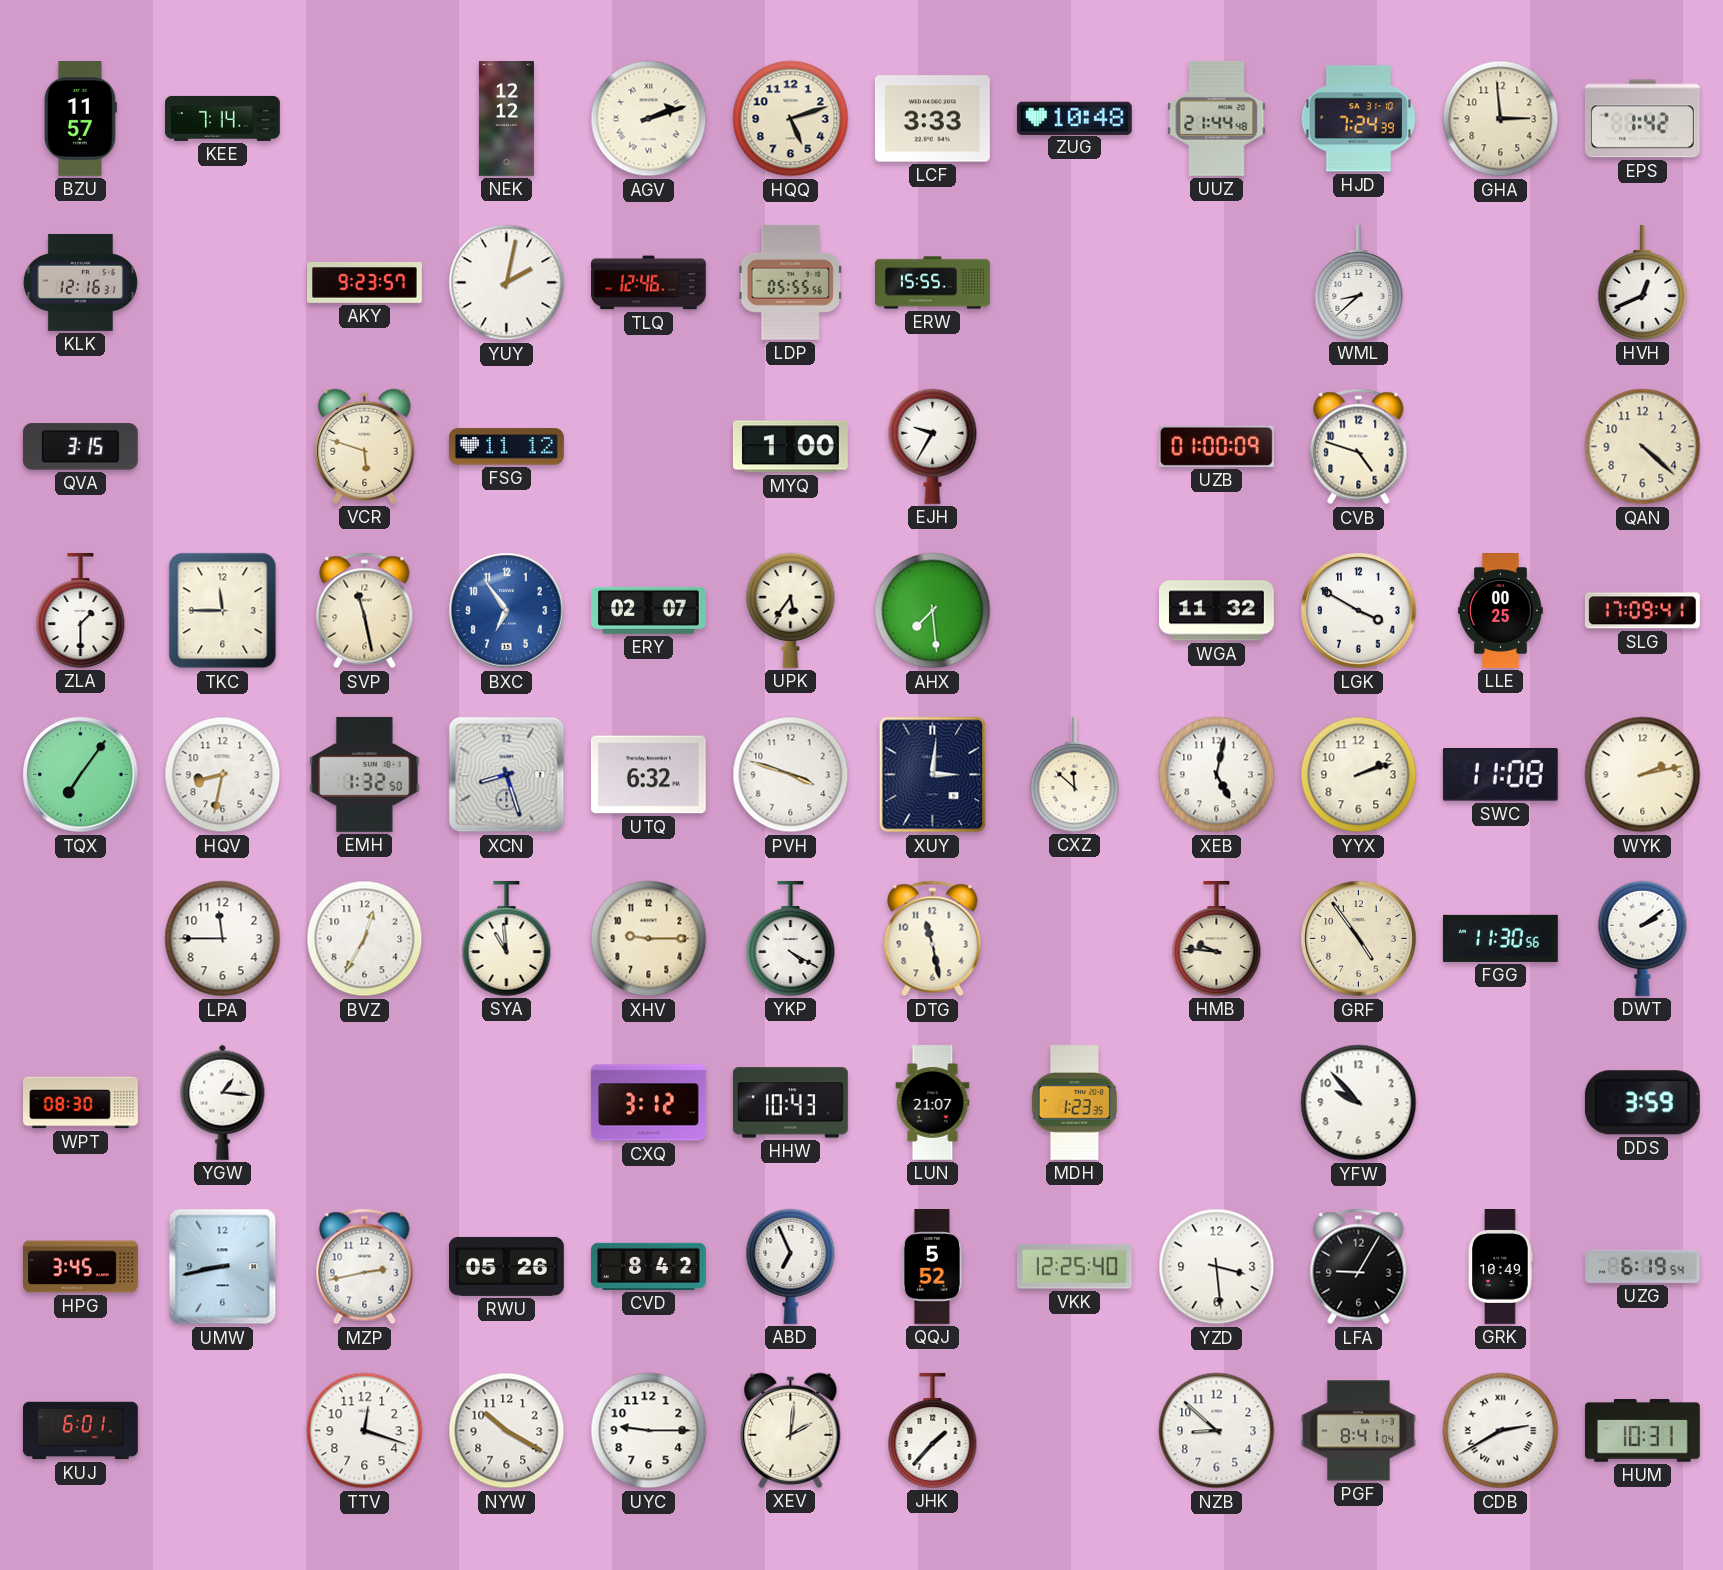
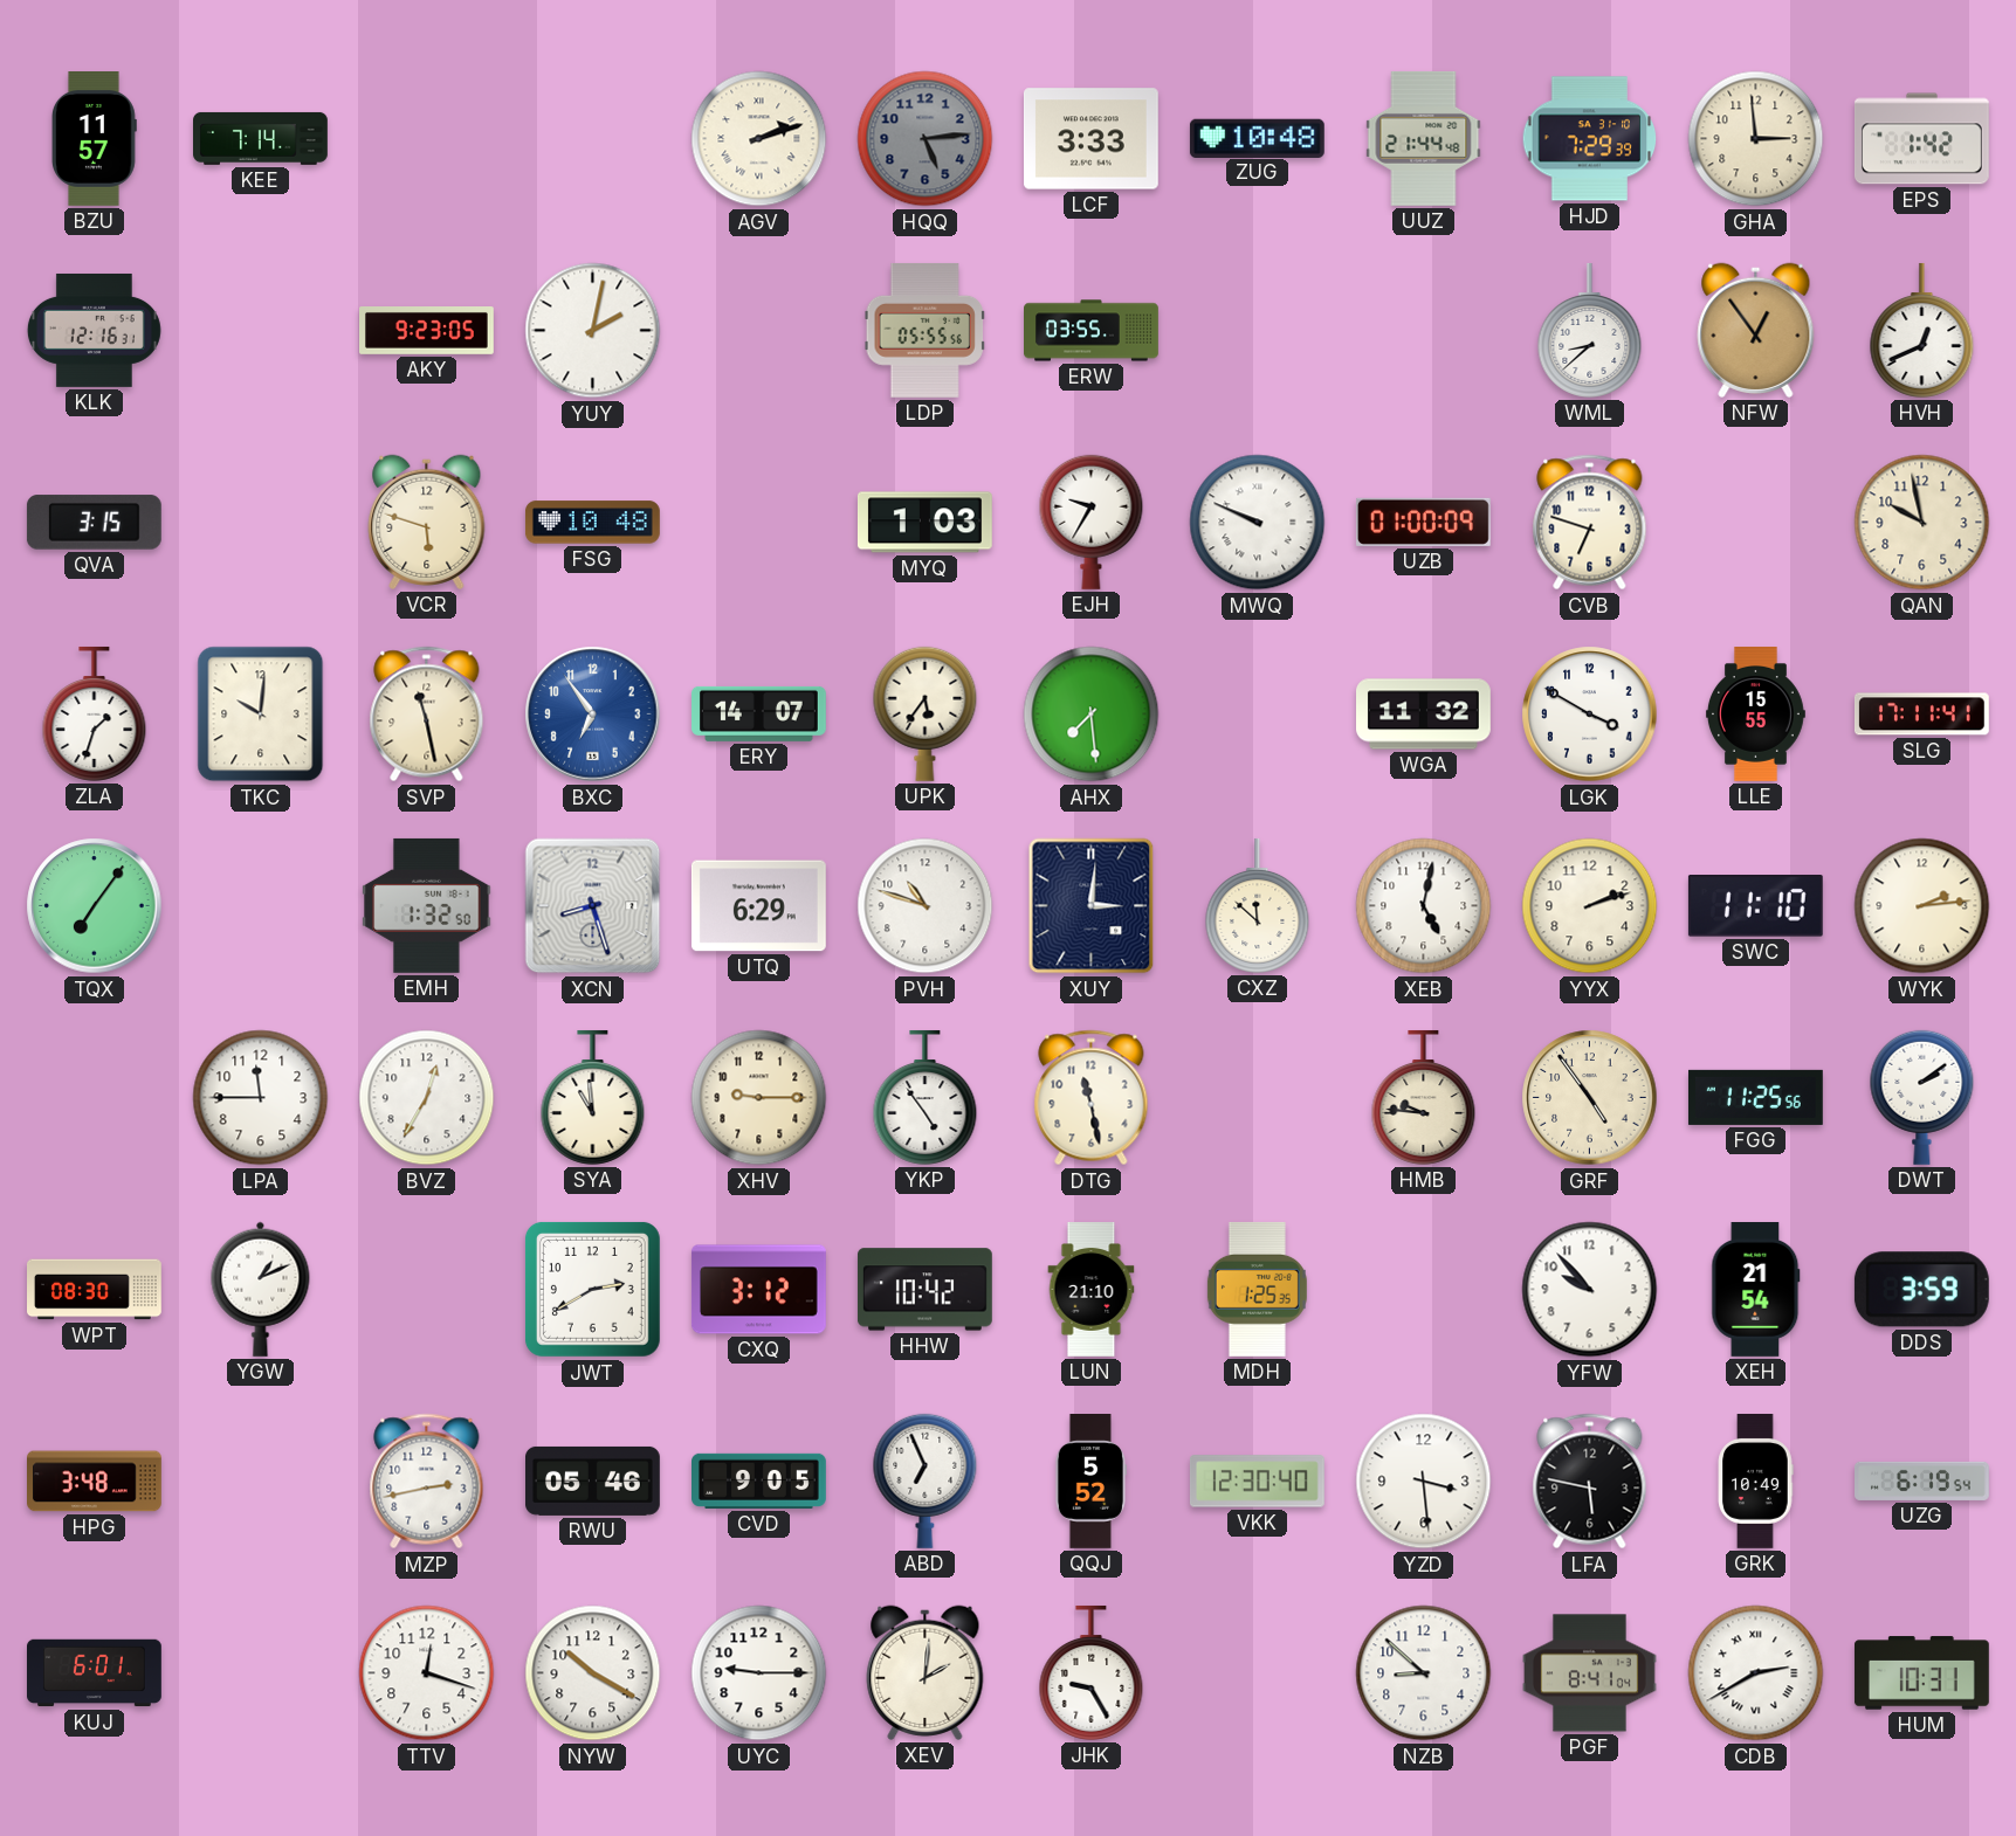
NEK: 12:12 -> none (506, 119)
HQQ: 5:12 -> 5:14 (926, 139)
HQQ dial: cream -> grey (926, 139)
HJD: 7:24 -> 7:29 (1590, 139)
AKY: 9:23:57 -> 9:23:05 (427, 331)
TLQ: 12:46 -> none (649, 283)
ERW: 15:55 -> 03:55 (1092, 331)
NFW: none -> 12:54 (1756, 330)
FSG: 11:12 -> 10:48 (592, 523)
MYQ: 1:00 -> 1:03 (924, 523)
MWQ: none -> 9:49 (1258, 523)
CVB: 4:48 -> 6:48 (1590, 523)
QAN: 4:22 -> 9:58 (1922, 523)
ZLA: 1:30 -> 1:33 (95, 713)
TKC: 11:45 -> 10:01 (261, 715)
ERY: 02:07 -> 14:07 (759, 713)
LLE: 00:25 -> 15:55 (1755, 715)
SLG: 17:09 -> 17:11 (1921, 715)
HQV: 8:32 -> none (223, 775)
UTQ: 6:32 -> 6:29 (758, 906)
PVH: 3:48 -> 10:48 (926, 906)
SWC: 11:08 -> 11:10 (1755, 906)
WYK: 2:13 -> 2:14 (1922, 906)
YKP: 4:20 -> 4:54 (926, 1097)
FGG: 11:30 -> 11:25 (1755, 1097)
YGW: 1:16 -> 1:11 (261, 1289)
JWT: none -> 2:40 (592, 1289)
HHW: 10:43 -> 10:42 (924, 1290)
LUN: 21:07 -> 21:10 (1092, 1290)
MDH: 1:23 -> 1:25 (1257, 1289)
XEH: none -> 21:54 (1756, 1290)
HPG: 3:45 -> 3:48 (95, 1482)
UMW: 8:43 -> none (223, 1267)
RWU: 05:26 -> 05:46 (593, 1480)
CVD: 8:42 -> 9:05 (759, 1480)
VKK: 12:25 -> 12:30 (1257, 1482)
LFA: 9:05 -> 5:47 (1590, 1482)
JHK: 1:37 -> 9:25 (1092, 1672)
